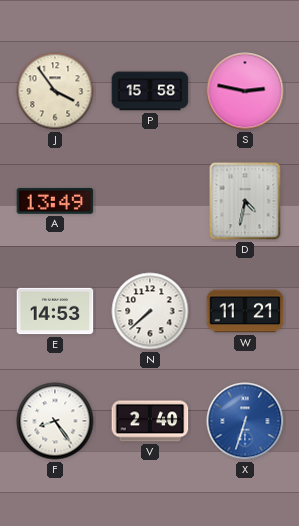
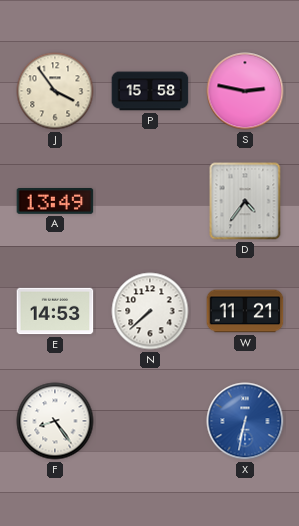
D: 4:32 -> 4:36 (245, 201)
V: 2:40 -> none (150, 421)
X: 6:33 -> 6:32 (245, 421)
